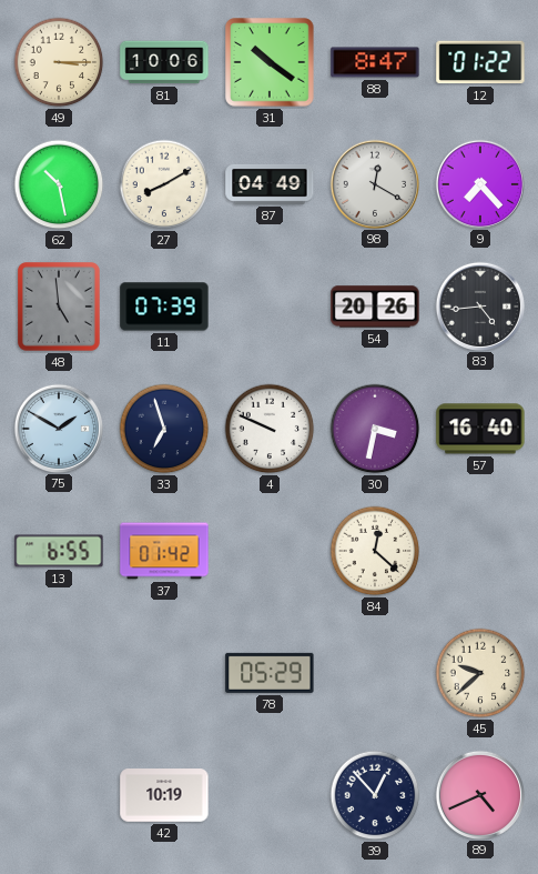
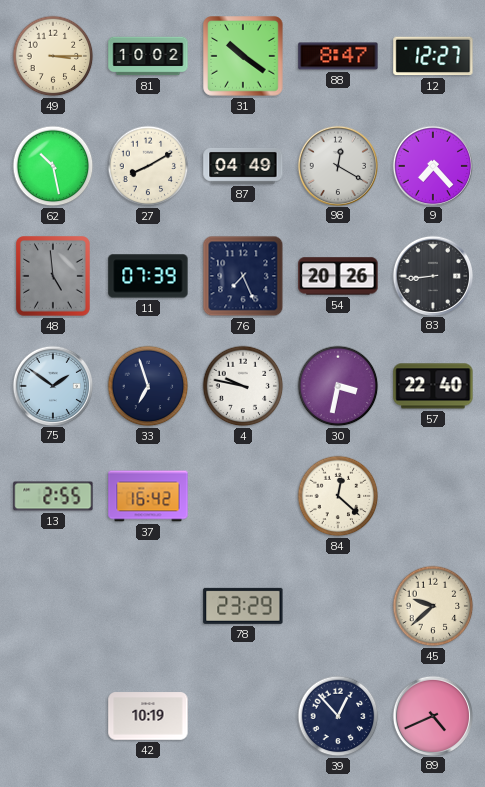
81: 10:06 -> 10:02 (148, 56)
12: 01:22 -> 12:27 (433, 56)
76: none -> 7:26 (243, 276)
83: 4:44 -> 8:44 (432, 275)
75: 1:50 -> 1:51 (52, 385)
4: 9:49 -> 9:47 (243, 386)
57: 16:40 -> 22:40 (433, 386)
13: 6:55 -> 2:55 (53, 496)
37: 01:42 -> 16:42 (148, 496)
78: 05:29 -> 23:29 (243, 606)
